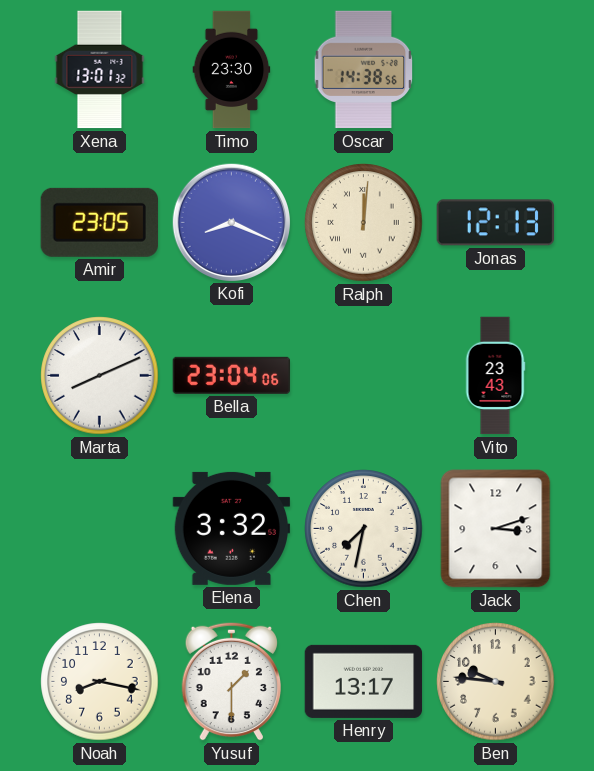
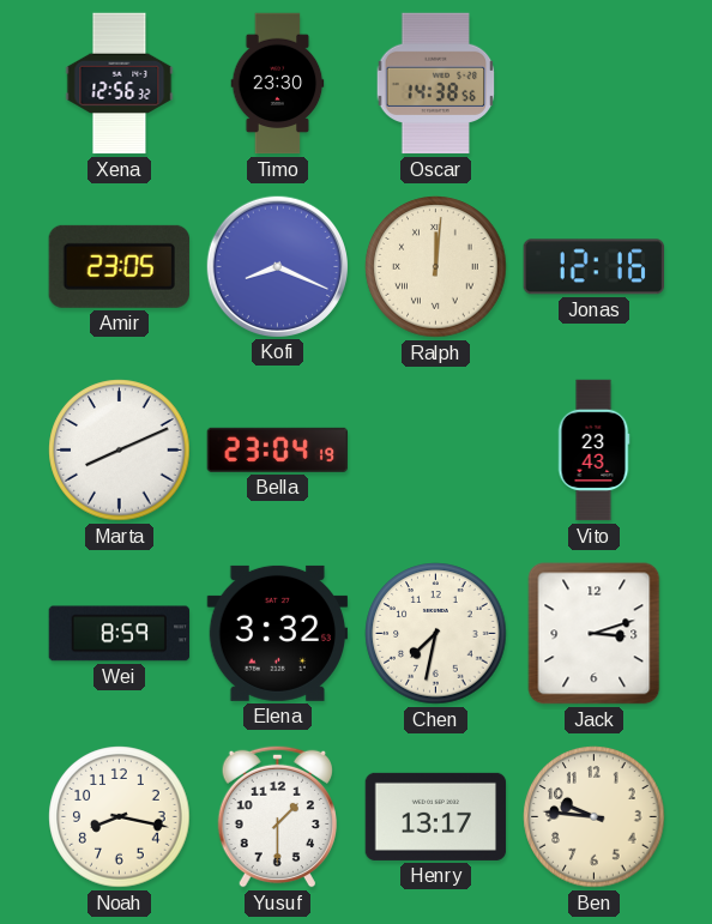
Xena: 13:01 -> 12:56 (120, 84)
Jonas: 12:13 -> 12:16 (593, 267)
Bella: 23:04:06 -> 23:04:19 (277, 449)
Wei: none -> 8:59 (120, 634)
